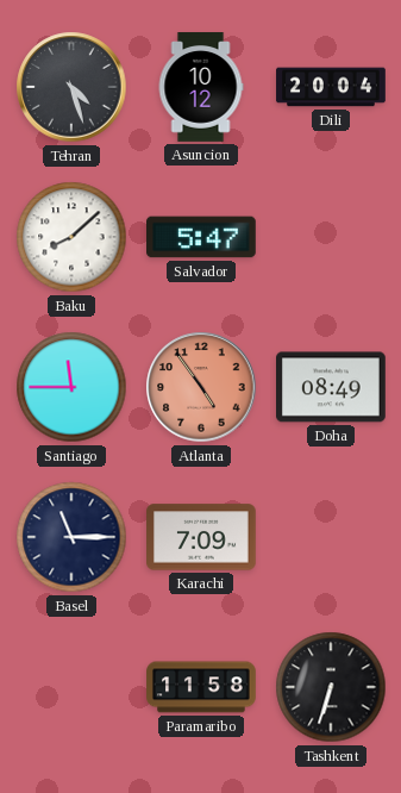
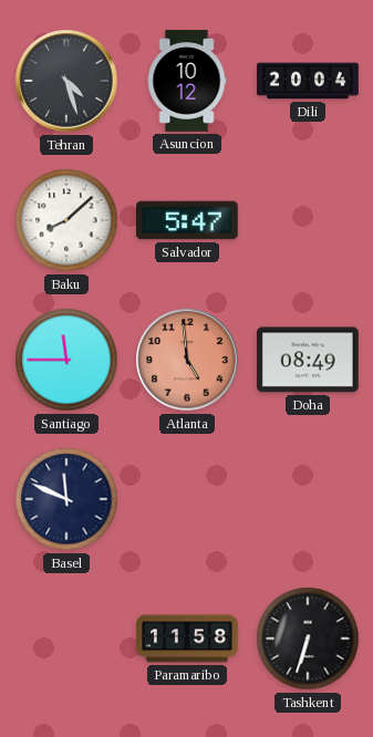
Atlanta: 4:54 -> 4:59 (187, 360)
Basel: 11:15 -> 11:49 (66, 499)
Karachi: 7:09 -> none (202, 537)
